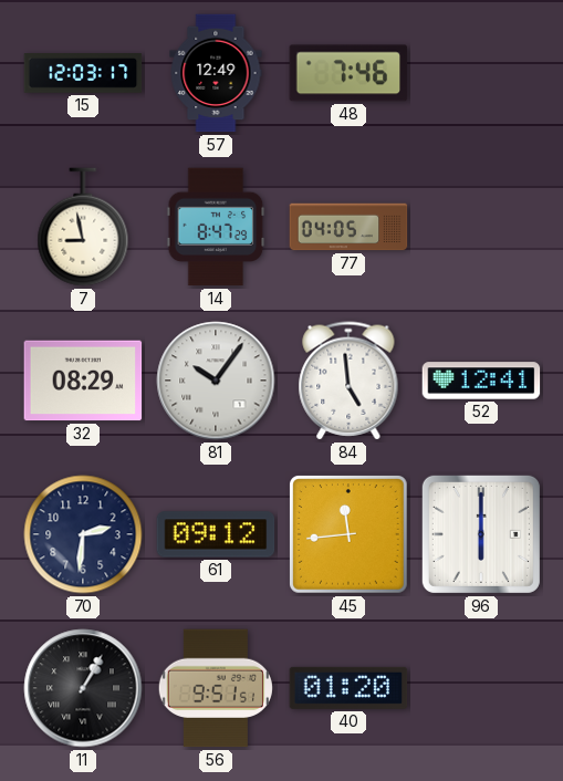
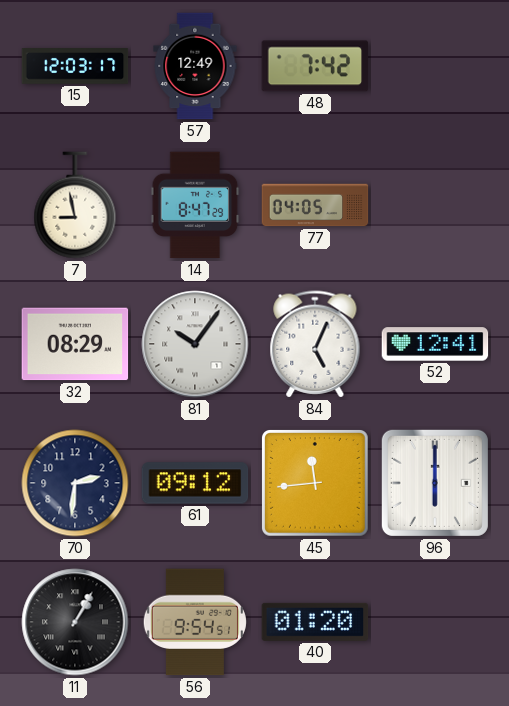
48: 7:46 -> 7:42 (315, 66)
84: 4:59 -> 5:04 (315, 344)
56: 9:51 -> 9:54 (195, 622)
